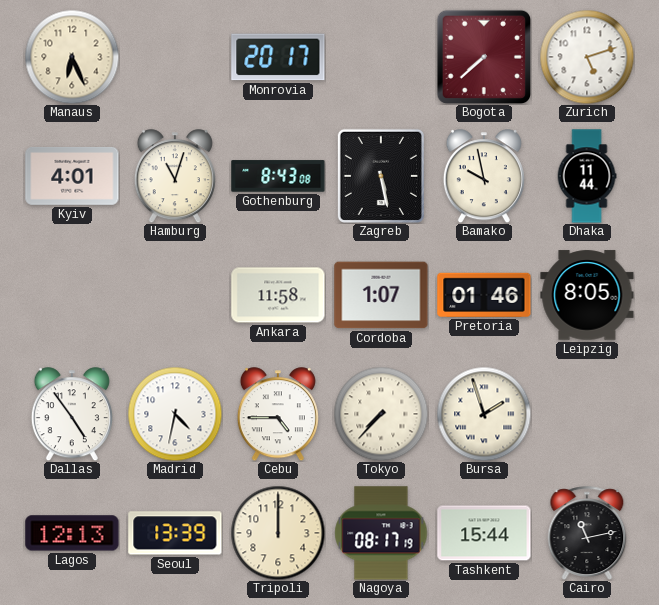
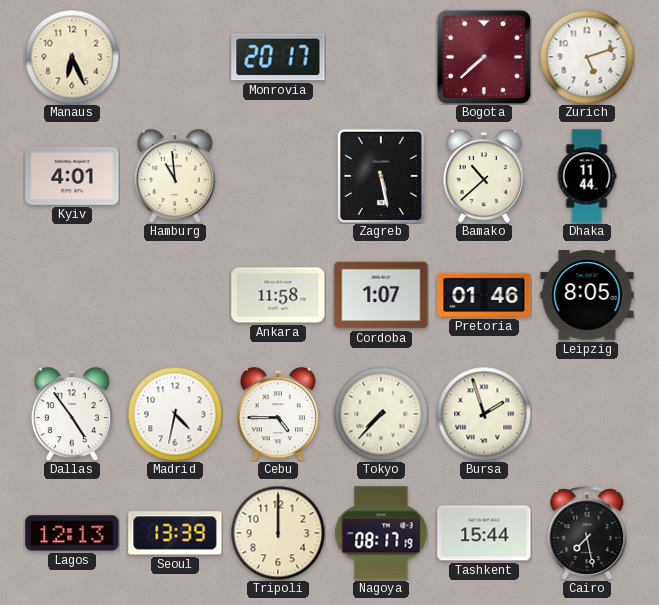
Hamburg: 11:03 -> 10:59 (175, 176)
Gothenburg: 8:43 -> none (278, 176)
Bamako: 9:58 -> 10:38 (484, 176)
Cairo: 11:13 -> 7:28 (587, 533)
